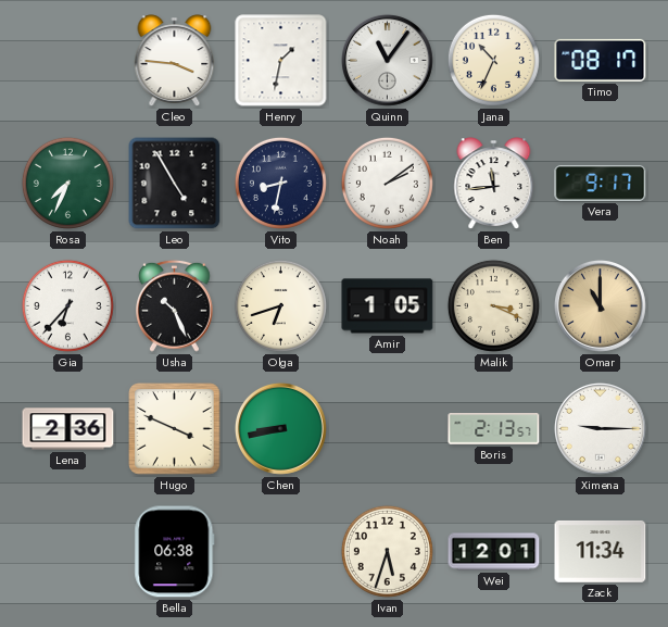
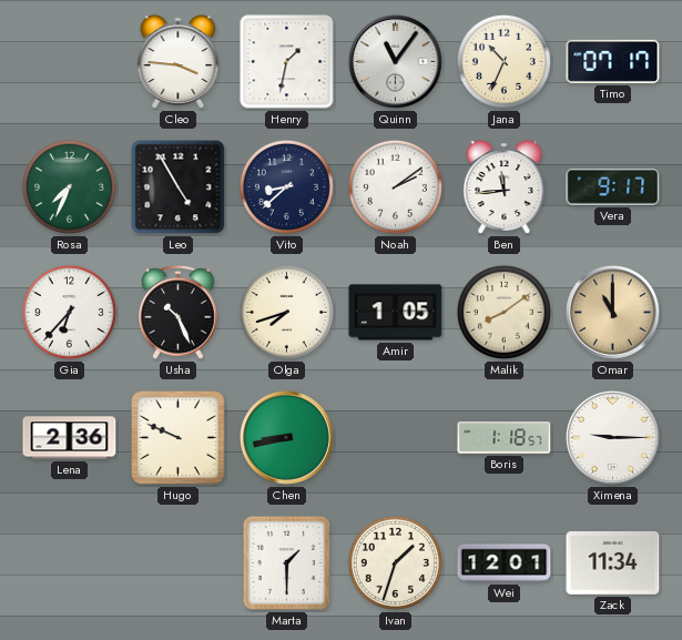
Timo: 08:17 -> 07:17 (613, 61)
Vito: 8:32 -> 8:38 (286, 186)
Olga: 6:42 -> 7:42 (286, 312)
Malik: 3:19 -> 8:09 (503, 312)
Hugo: 3:49 -> 9:49 (179, 438)
Boris: 2:13 -> 1:18 (505, 438)
Bella: 06:38 -> none (175, 552)
Marta: none -> 1:30 (286, 562)
Ivan: 5:33 -> 1:33 (395, 562)
